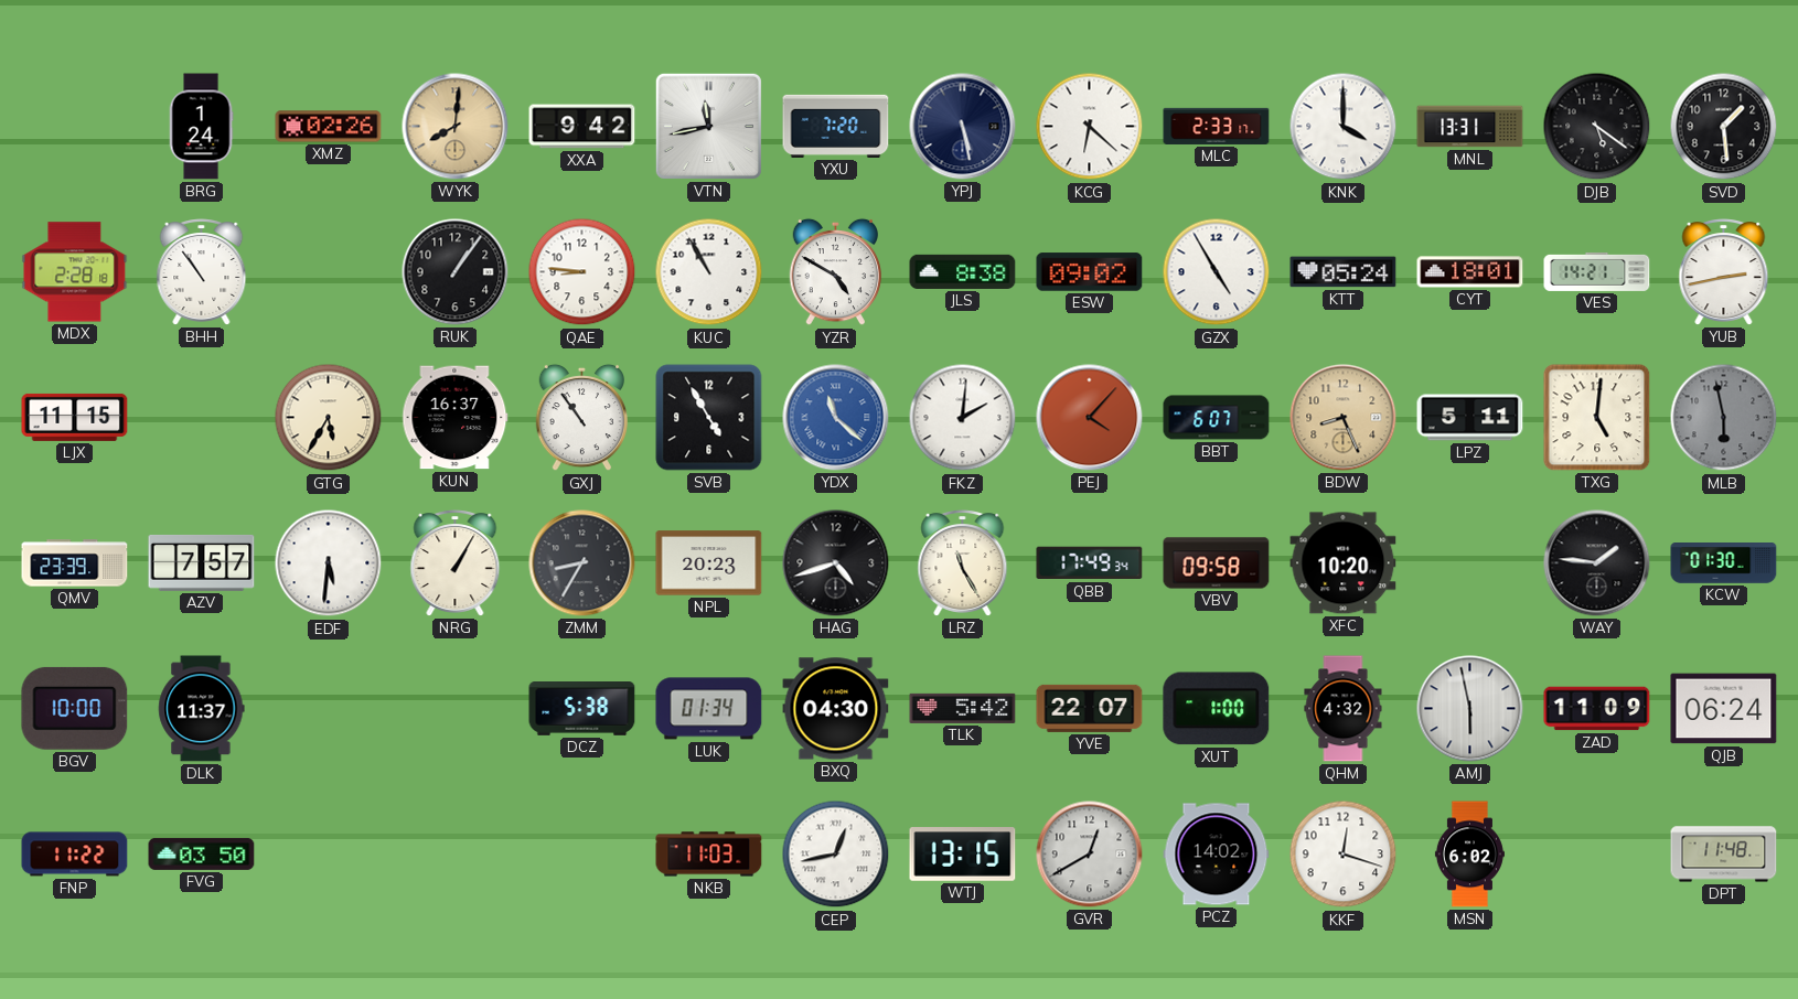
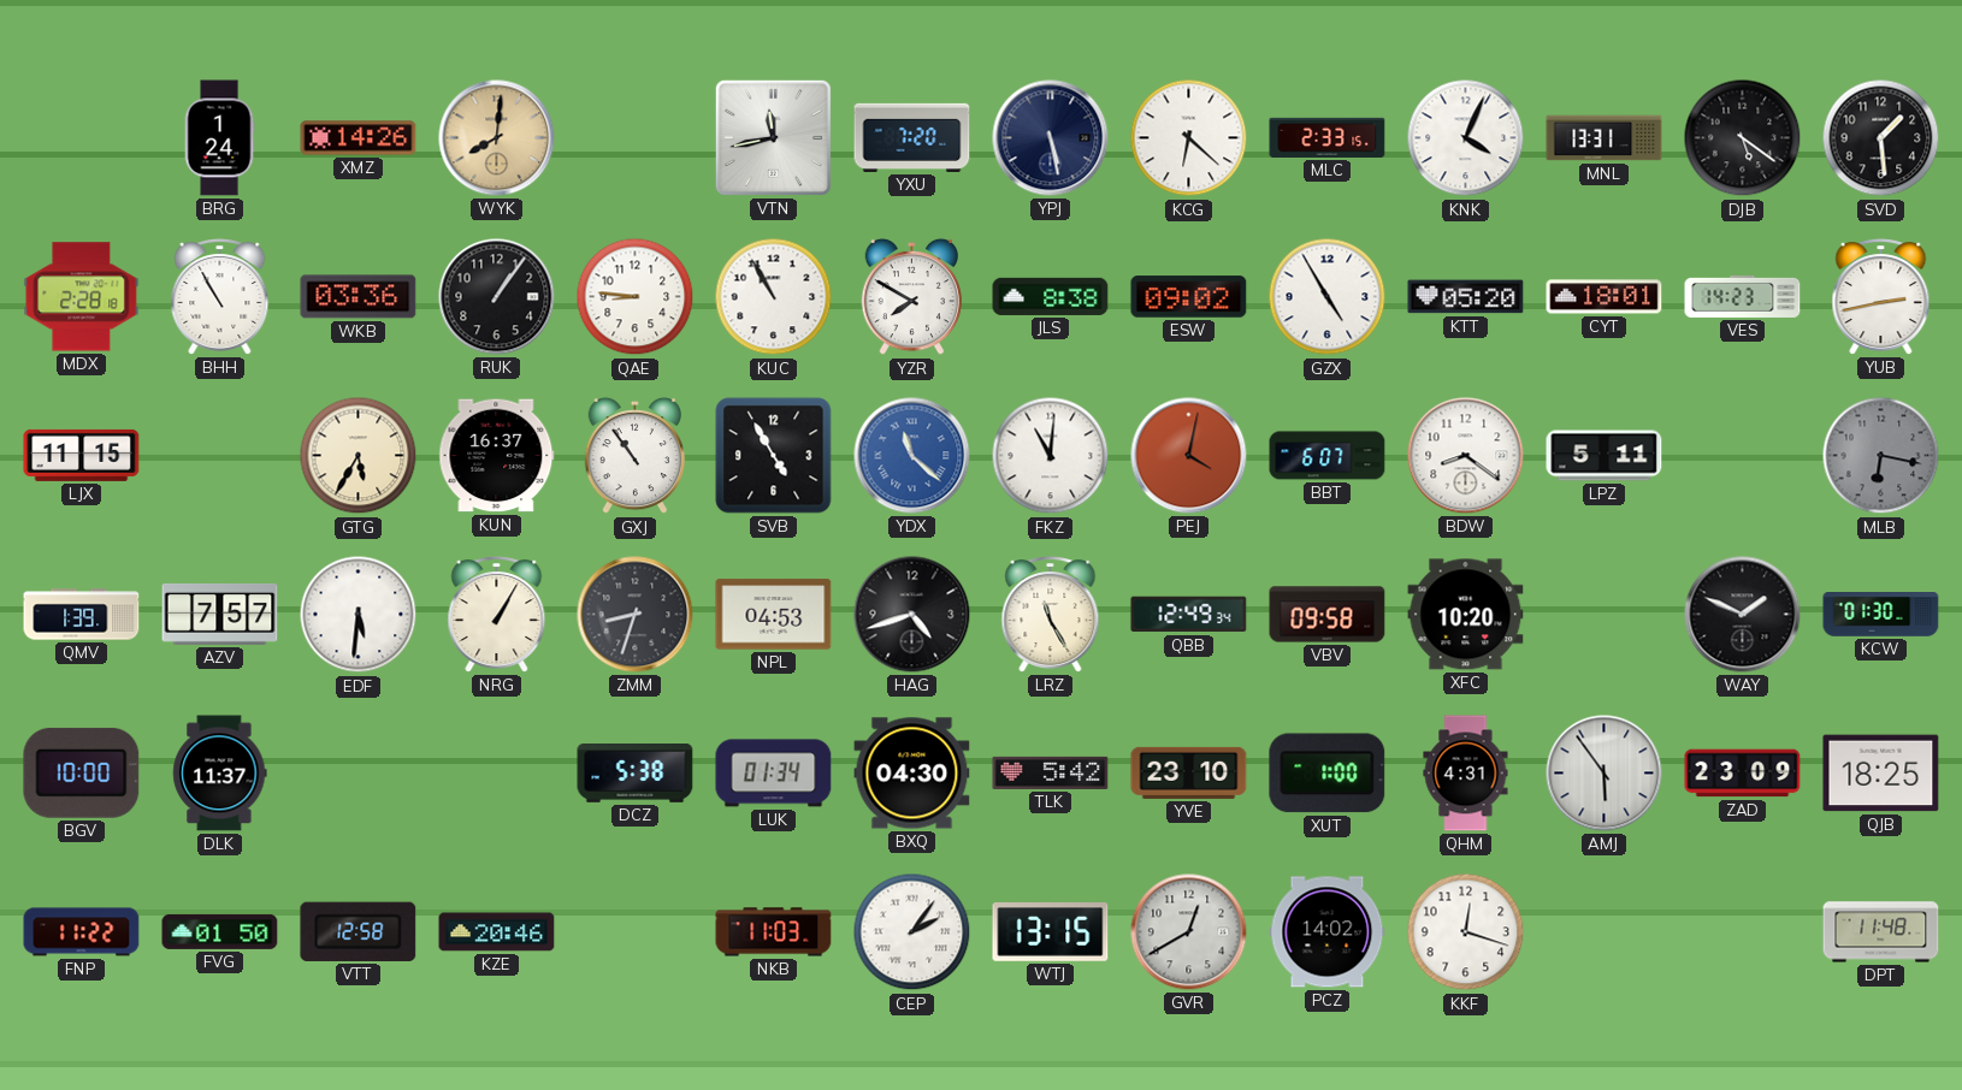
XMZ: 02:26 -> 14:26 (359, 138)
XXA: 9:42 -> none (582, 127)
MLC: 2:33:17 -> 2:33:15 (1328, 137)
KNK: 4:00 -> 4:04 (1466, 138)
BHH: 10:54 -> 10:55 (220, 297)
WKB: none -> 03:36 (359, 297)
YZR: 4:50 -> 7:50 (911, 297)
KTT: 05:24 -> 05:20 (1466, 297)
VES: 14:21 -> 14:23 (1743, 296)
FKZ: 2:01 -> 11:01 (1051, 456)
PEJ: 4:07 -> 4:02 (1189, 456)
BDW: 8:26 -> 8:21 (1466, 456)
BDW dial: champagne -> white (1466, 456)
TXG: 5:01 -> none (1597, 418)
MLB: 5:58 -> 6:17 (1881, 456)
QMV: 23:39 -> 1:39 (82, 615)
ZMM: 8:35 -> 8:33 (636, 615)
NPL: 20:23 -> 04:53 (774, 615)
QBB: 17:49 -> 12:49 (1189, 615)
WAY: 1:46 -> 1:49 (1743, 615)
YVE: 22:07 -> 23:10 (1189, 772)
QHM: 4:32 -> 4:31 (1466, 774)
AMJ: 5:58 -> 5:54 (1605, 774)
ZAD: 11:09 -> 23:09 (1743, 774)
QJB: 06:24 -> 18:25 (1881, 774)
FVG: 03:50 -> 01:50 (220, 931)
VTT: none -> 12:58 (359, 931)
KZE: none -> 20:46 (497, 932)
CEP: 12:43 -> 2:06 (912, 932)
MSN: 6:02 -> none (1469, 855)
